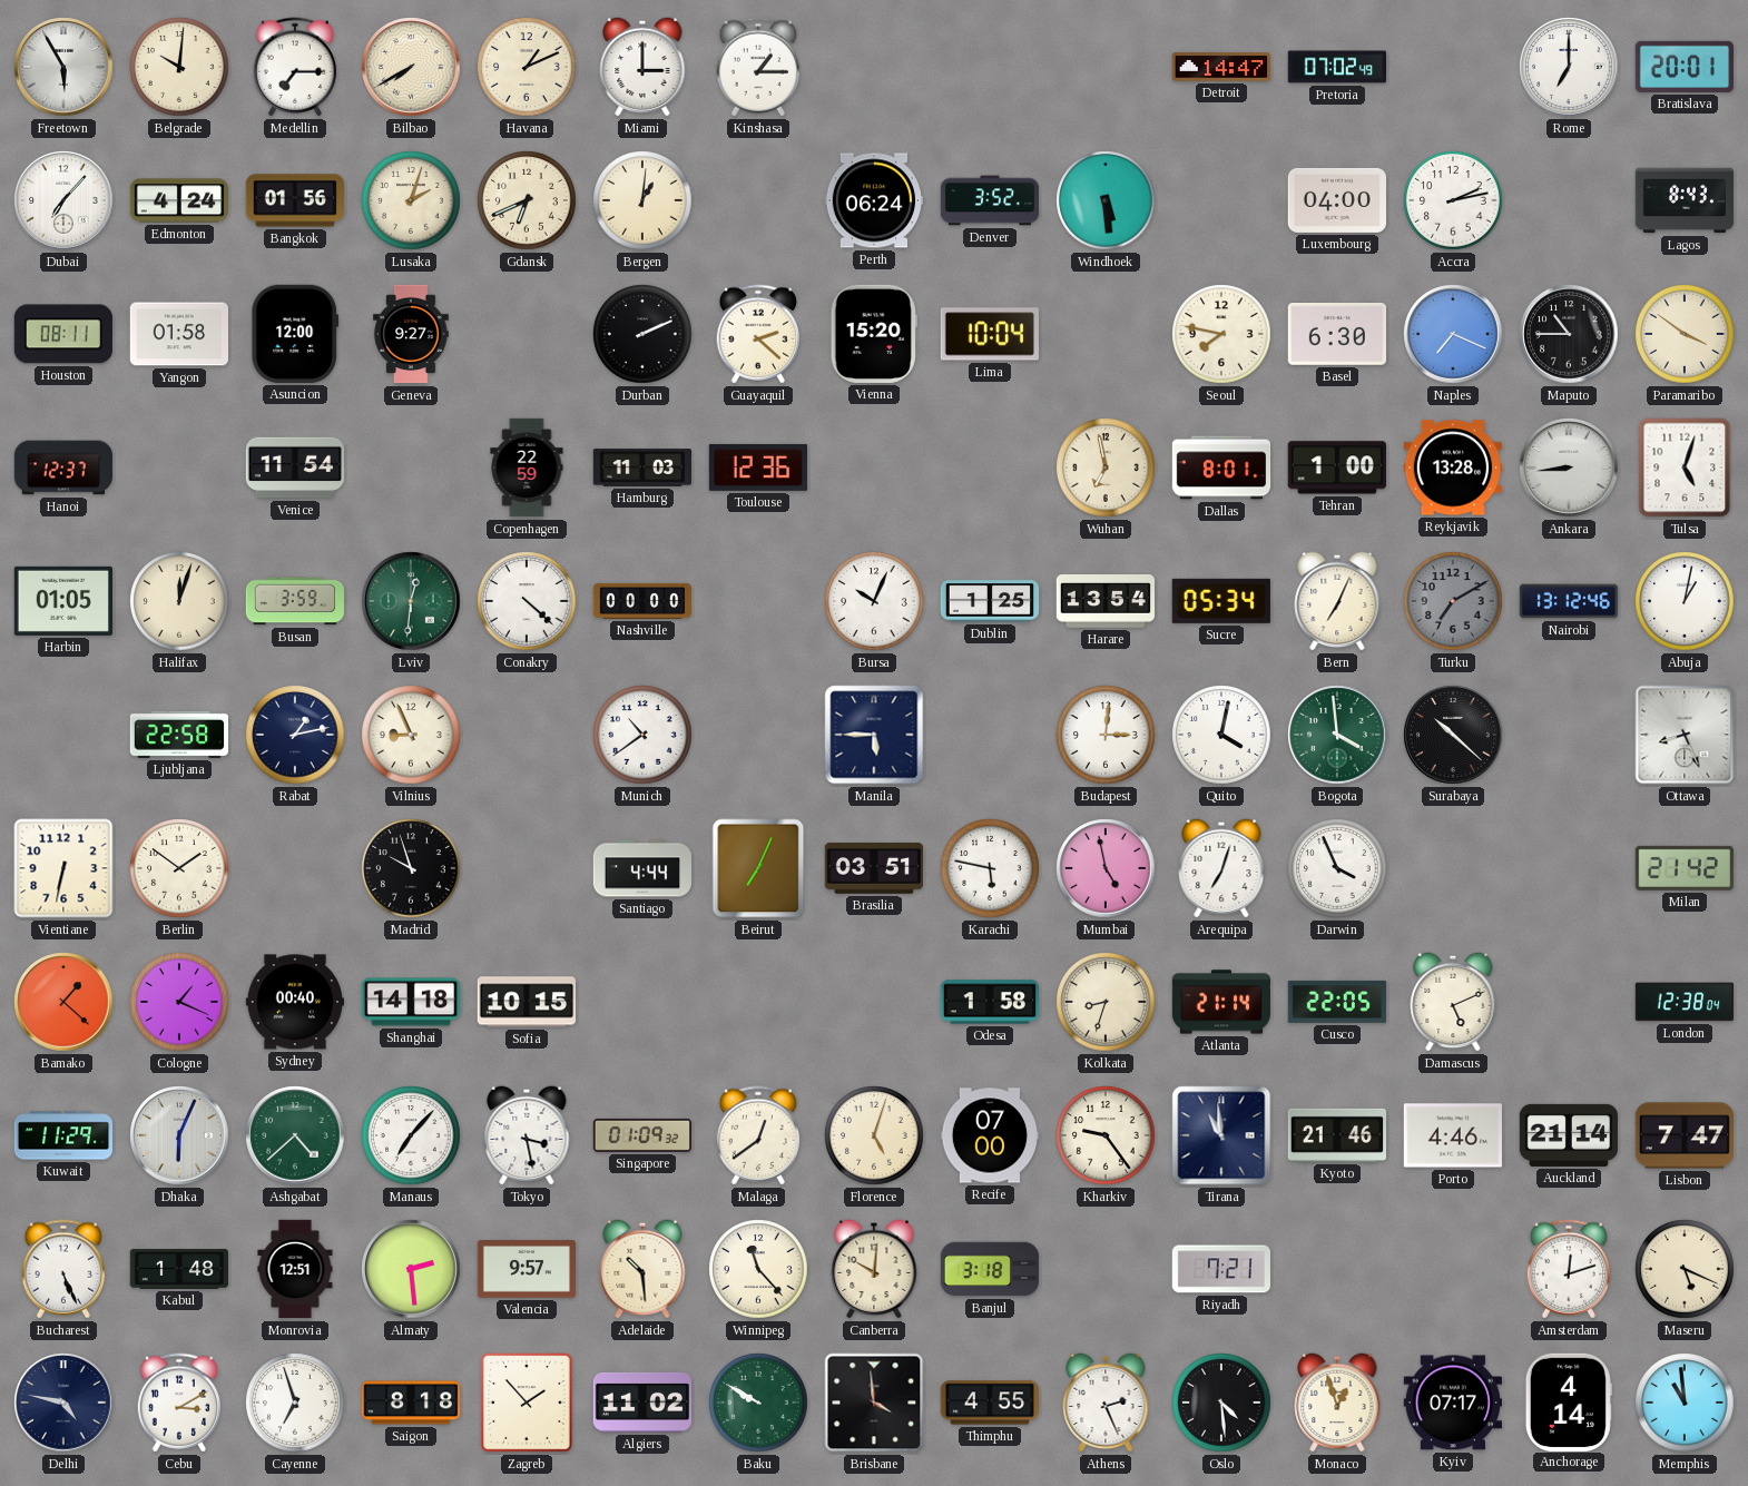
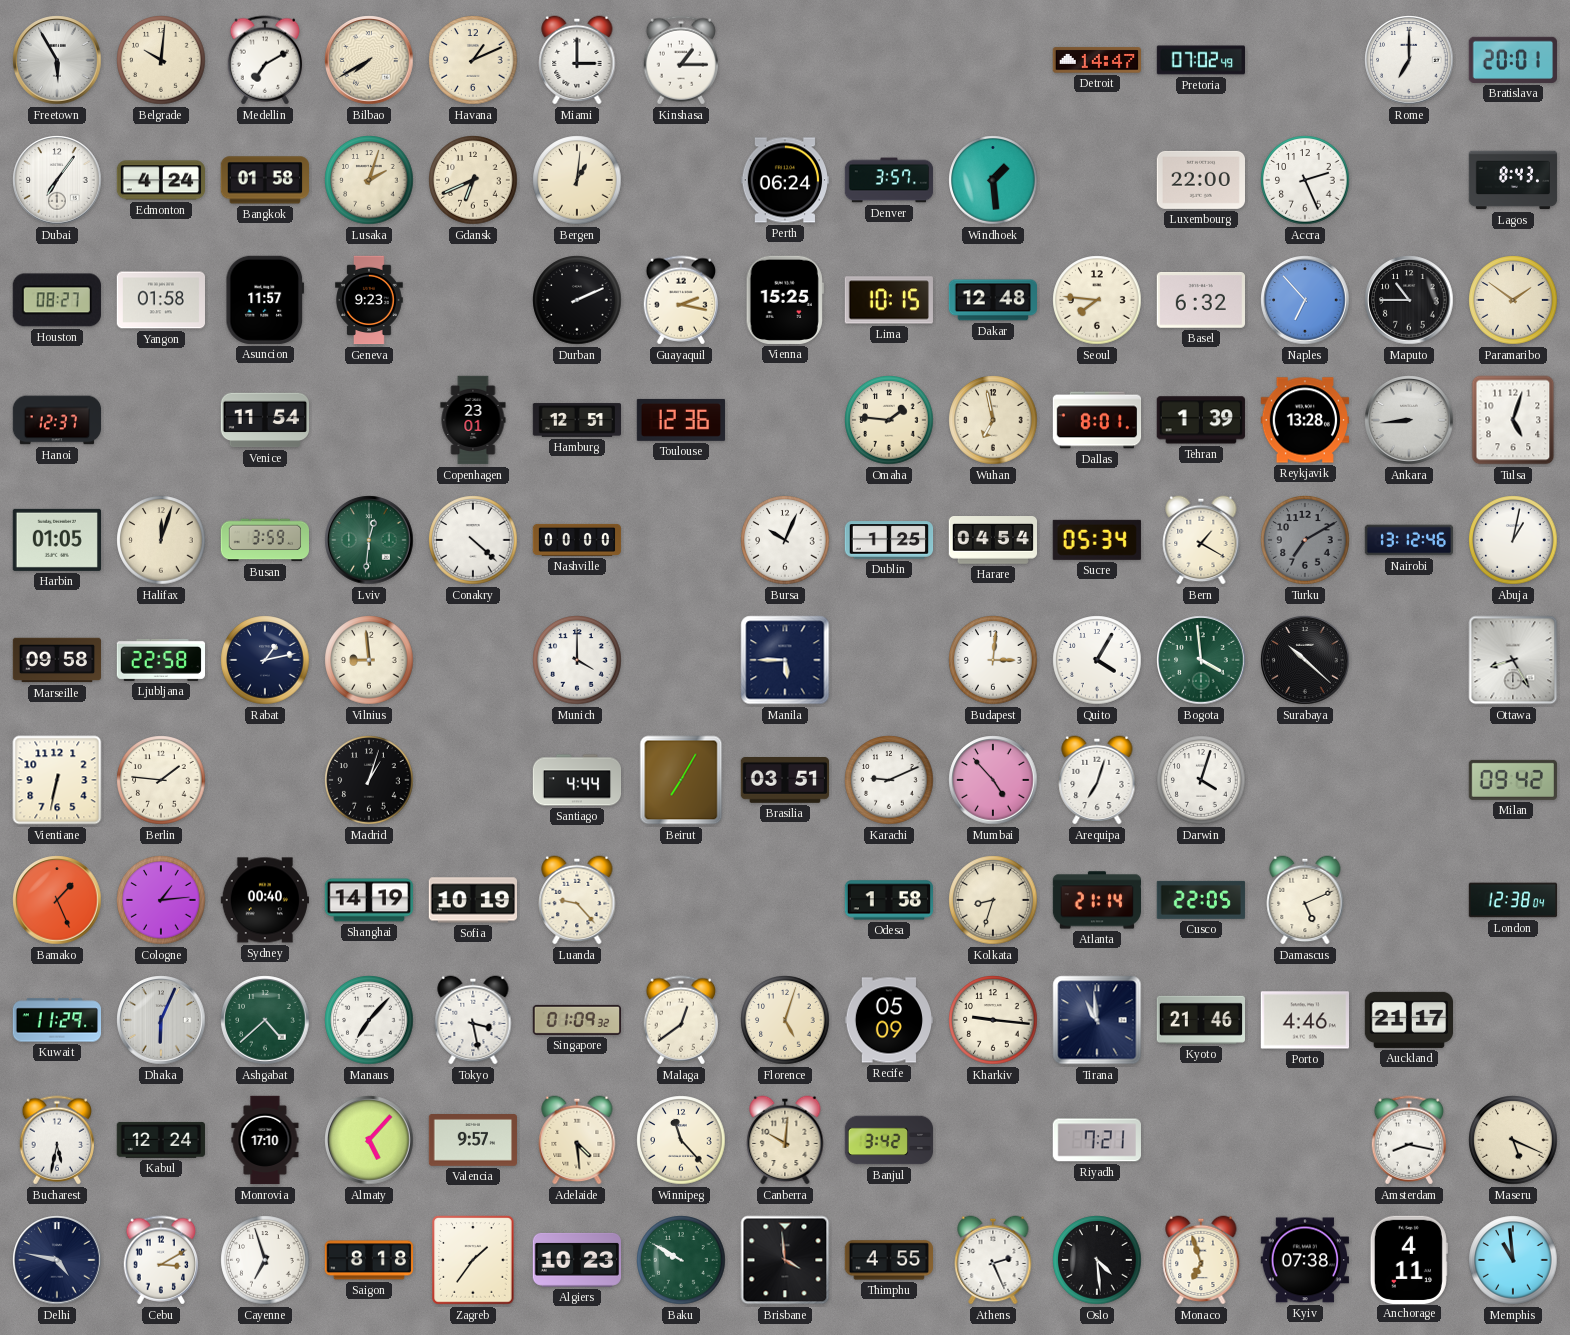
Medellin: 7:15 -> 7:10 (264, 60)
Dubai: 7:07 -> 7:06 (57, 180)
Bangkok: 01:56 -> 01:58 (264, 180)
Denver: 3:52 -> 3:57 (889, 180)
Windhoek: 5:29 -> 1:29 (993, 180)
Luxembourg: 04:00 -> 22:00 (1200, 180)
Accra: 2:13 -> 2:26 (1305, 180)
Houston: 08:11 -> 08:27 (57, 300)
Asuncion: 12:00 -> 11:57 (265, 300)
Geneva: 9:27 -> 9:23 (369, 300)
Guayaquil: 2:22 -> 2:17 (680, 300)
Vienna: 15:20 -> 15:25 (785, 300)
Lima: 10:04 -> 10:15 (889, 300)
Dakar: none -> 12:48 (993, 300)
Seoul: 7:47 -> 7:46 (1097, 300)
Basel: 6:30 -> 6:32 (1200, 301)
Naples: 7:19 -> 6:53 (1305, 300)
Paramaribo: 3:51 -> 1:51 (1513, 300)
Copenhagen: 22:59 -> 23:01 (473, 420)
Hamburg: 11:03 -> 12:51 (577, 420)
Omaha: none -> 1:46 (889, 420)
Tehran: 1:00 -> 1:39 (1201, 420)
Harare: 13:54 -> 04:54 (992, 541)
Bern: 7:04 -> 1:20 (1201, 540)
Marseille: none -> 09:58 (57, 660)
Vilnius: 8:56 -> 8:59 (369, 660)
Munich: 10:39 -> 4:00 (577, 660)
Quito: 4:02 -> 4:05 (1097, 660)
Ottawa: 8:26 -> 8:25 (1513, 660)
Berlin: 1:51 -> 1:46 (161, 780)
Madrid: 9:57 -> 1:03 (369, 780)
Beirut: 7:04 -> 7:05 (681, 780)
Karachi: 5:47 -> 9:11 (889, 780)
Mumbai: 4:58 -> 4:53 (993, 780)
Darwin: 3:56 -> 4:03 (1201, 780)
Milan: 21:42 -> 09:42 (1513, 780)
Bamako: 1:22 -> 1:26 (57, 900)
Cologne: 1:19 -> 1:14 (161, 900)
Shanghai: 14:18 -> 14:19 (369, 900)
Sofia: 10:15 -> 10:19 (472, 900)
Luanda: none -> 9:23 (577, 900)
Recife: 07:00 -> 05:09 (888, 1020)
Kharkiv: 9:24 -> 9:16 (993, 1020)
Auckland: 21:14 -> 21:17 (1408, 1020)
Lisbon: 7:47 -> none (1683, 1135)
Bucharest: 5:26 -> 5:32 (56, 1140)
Kabul: 1:48 -> 12:24 (160, 1140)
Monrovia: 12:51 -> 17:10 (265, 1140)
Almaty: 2:29 -> 5:07 (369, 1140)
Adelaide: 10:29 -> 4:29 (577, 1140)
Banjul: 3:18 -> 3:42 (889, 1140)
Amsterdam: 12:12 -> 8:17 (1408, 1140)
Zagreb: 1:53 -> 1:36 (473, 1260)
Algiers: 11:02 -> 10:23 (576, 1260)
Monaco: 12:57 -> 6:57 (1201, 1260)
Kyiv: 07:17 -> 07:38 (1304, 1260)
Anchorage: 4:14 -> 4:11 (1409, 1259)
